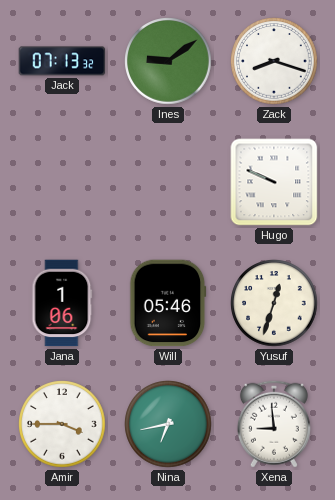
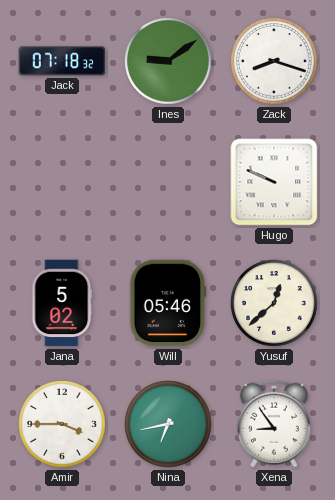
Jack: 07:13 -> 07:18 (62, 61)
Jana: 1:06 -> 5:02 (62, 303)
Yusuf: 12:33 -> 12:38 (274, 303)
Xena: 8:59 -> 8:54 (274, 424)
